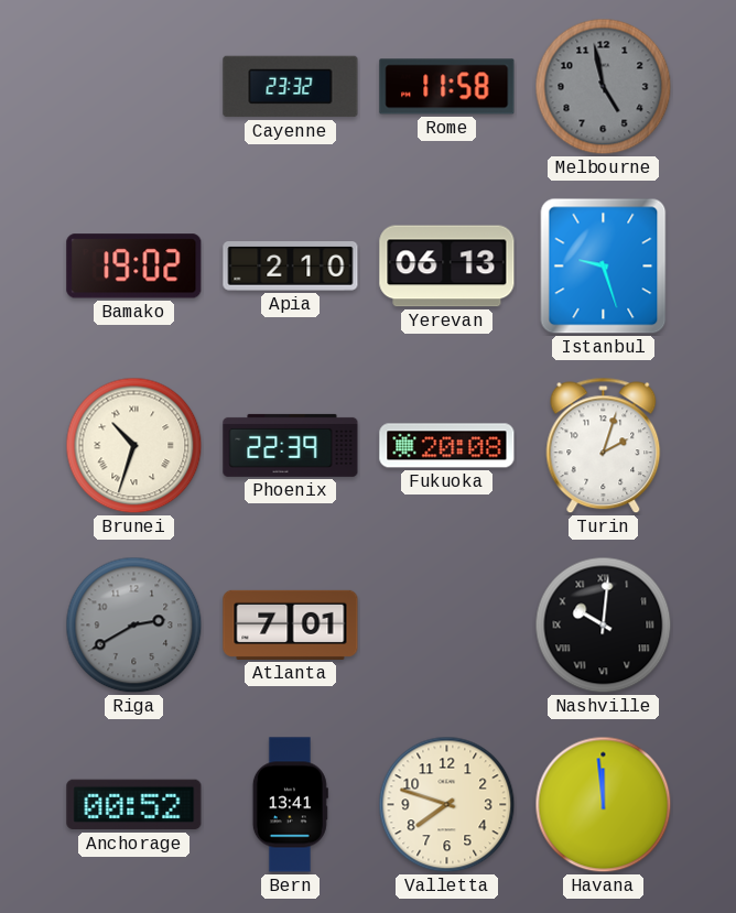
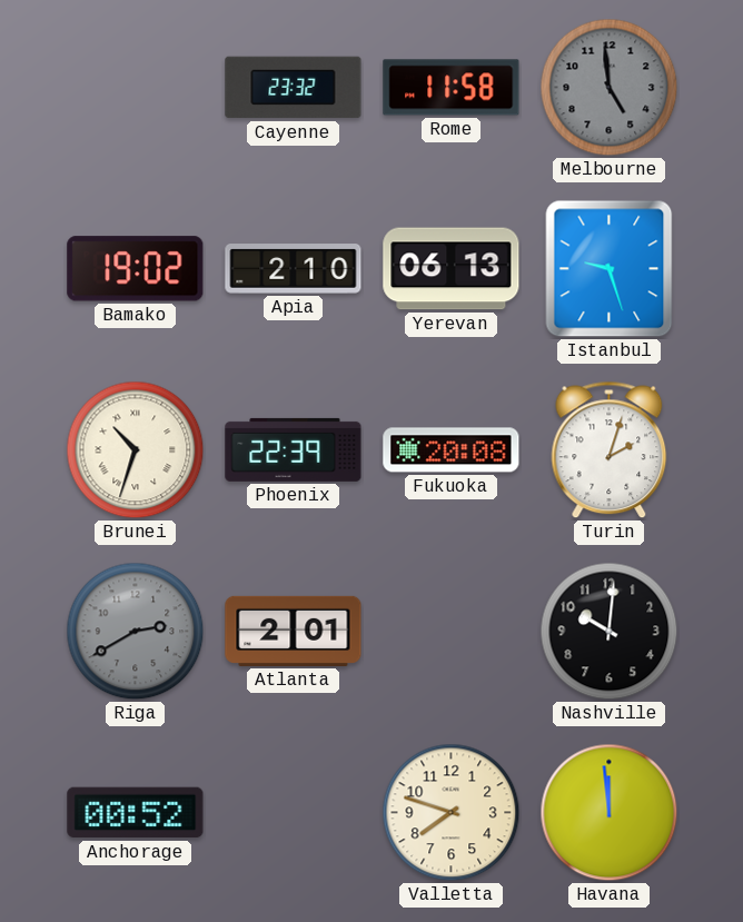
Melbourne: 4:58 -> 4:59 (610, 88)
Atlanta: 7:01 -> 2:01 (294, 631)
Nashville numerals: Roman -> Arabic (610, 632)
Bern: 13:41 -> none (290, 805)
